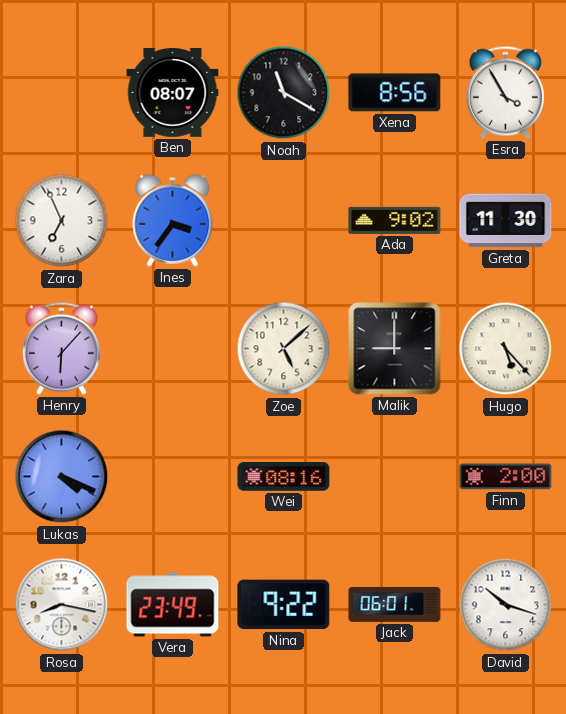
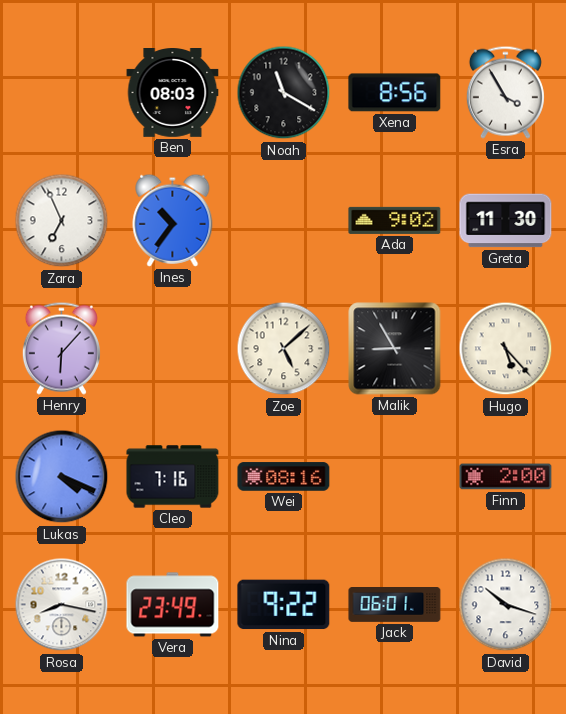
Ben: 08:07 -> 08:03 (173, 93)
Ines: 3:36 -> 10:36 (173, 220)
Malik: 9:00 -> 8:55 (395, 349)
Cleo: none -> 7:16 (173, 477)
